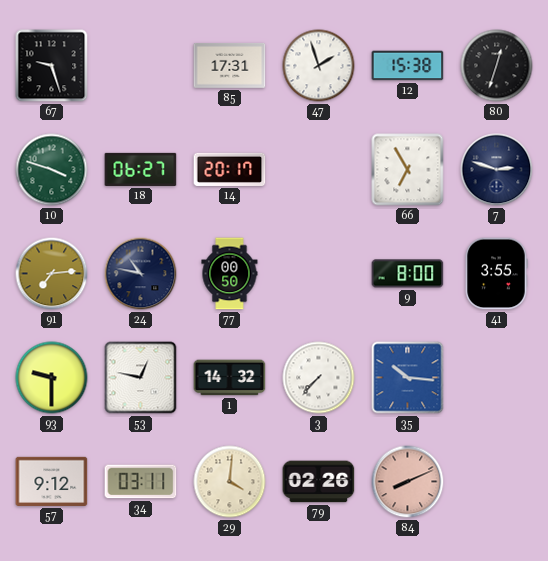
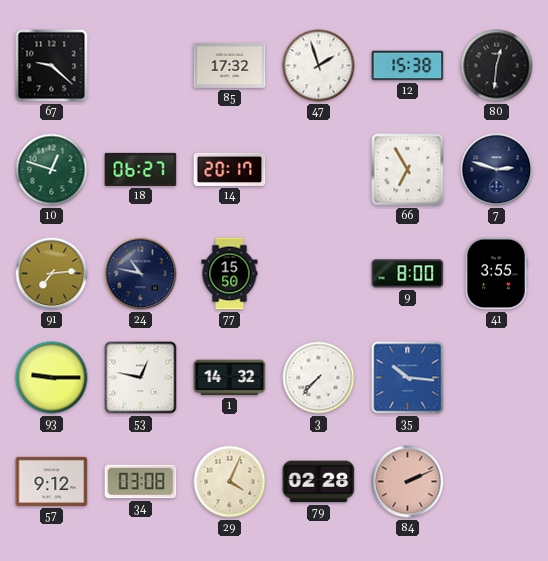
67: 9:27 -> 9:22 (52, 66)
85: 17:31 -> 17:32 (230, 65)
80: 12:33 -> 12:31 (497, 66)
10: 3:48 -> 12:48 (52, 170)
77: 00:50 -> 15:50 (230, 274)
93: 9:30 -> 9:15 (52, 378)
34: 03:11 -> 03:08 (141, 482)
29: 4:01 -> 4:04 (230, 482)
79: 02:26 -> 02:28 (319, 482)
84: 8:11 -> 2:11 (408, 482)
